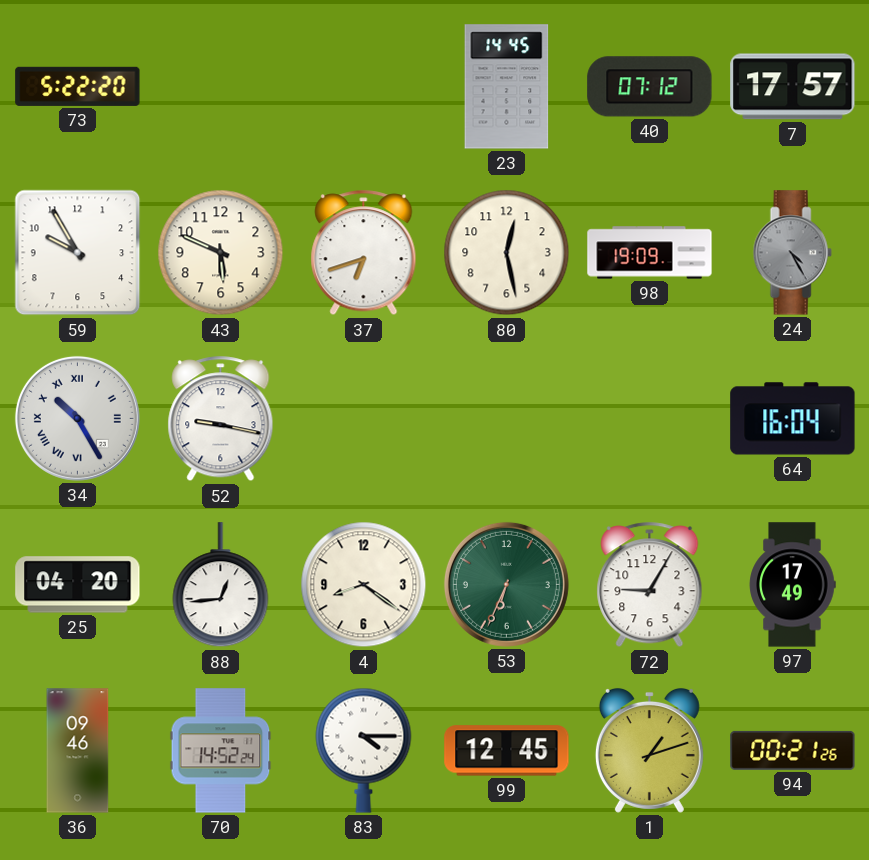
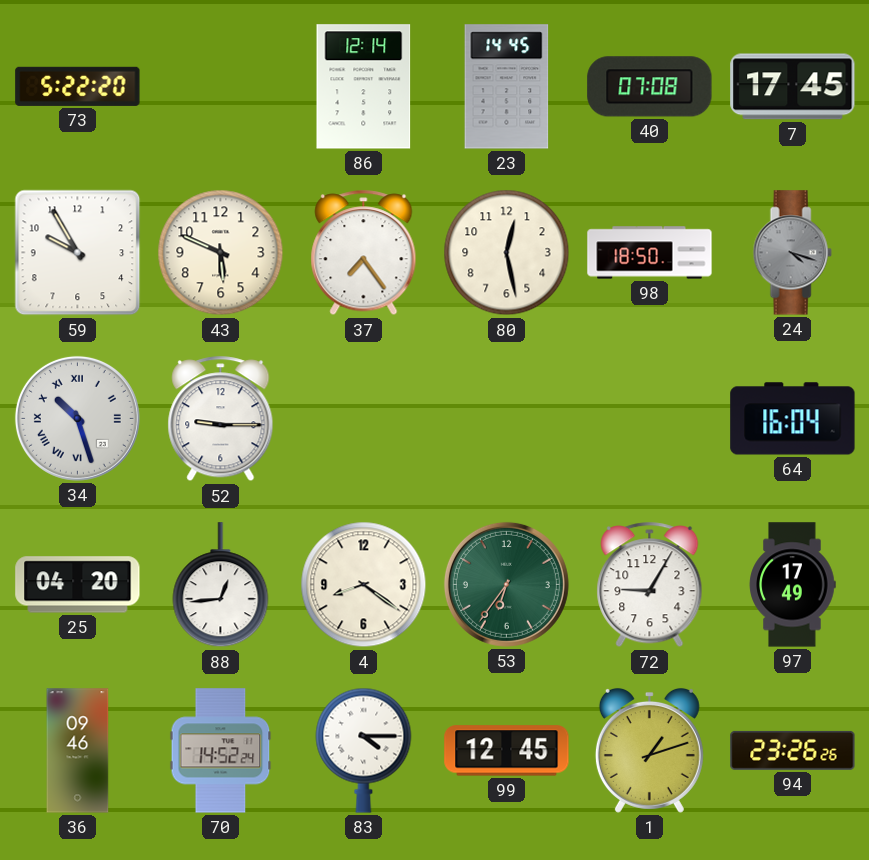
86: none -> 12:14 (364, 87)
40: 07:12 -> 07:08 (650, 87)
7: 17:57 -> 17:45 (793, 87)
37: 6:42 -> 7:24 (364, 253)
98: 19:09 -> 18:50 (650, 253)
24: 4:25 -> 4:18 (792, 253)
34: 10:25 -> 10:27 (77, 418)
52: 9:17 -> 9:15 (221, 419)
53: 6:34 -> 6:36 (506, 584)
94: 00:21 -> 23:26 (793, 750)
